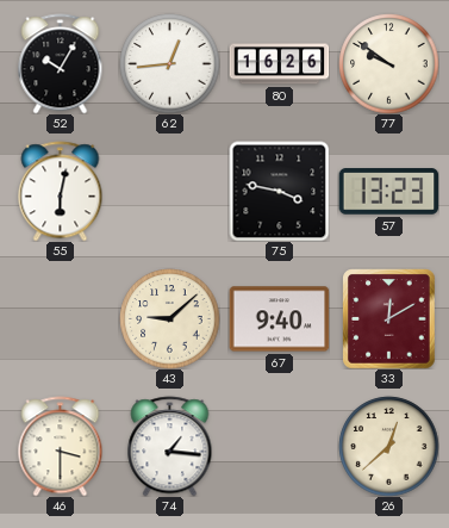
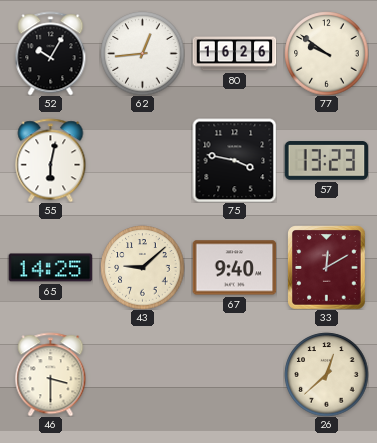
65: none -> 14:25 (50, 268)
74: 1:16 -> none (170, 446)
